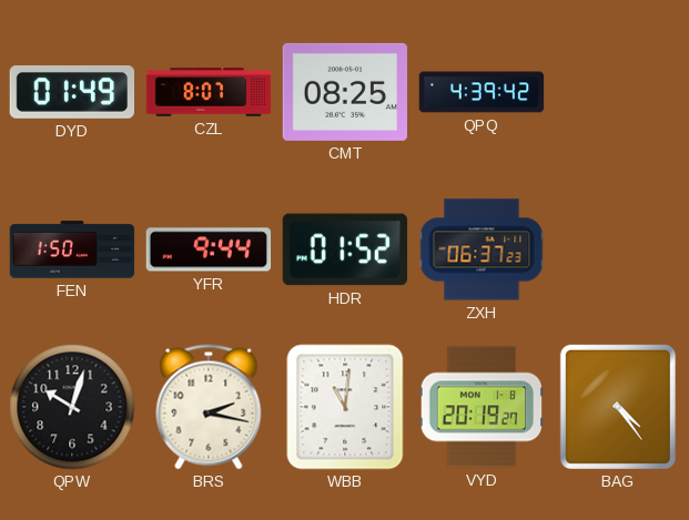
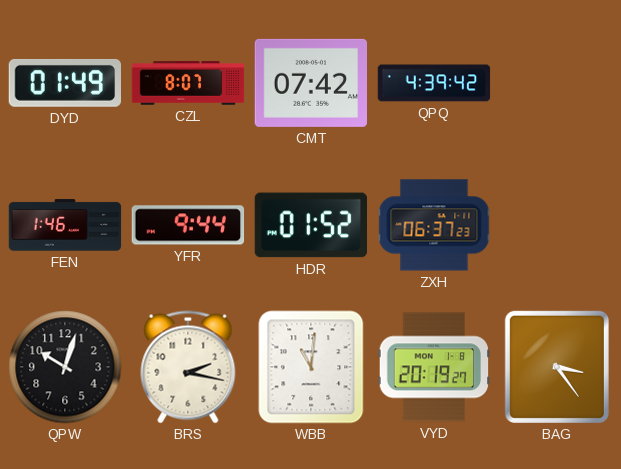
CMT: 08:25 -> 07:42 (310, 83)
FEN: 1:50 -> 1:46 (65, 225)
BAG: 4:24 -> 3:24 (557, 367)
